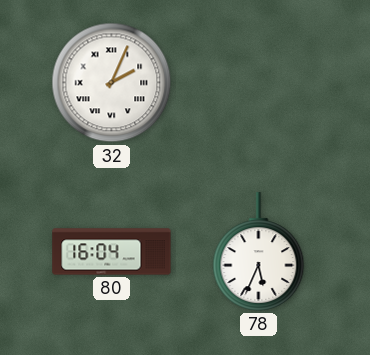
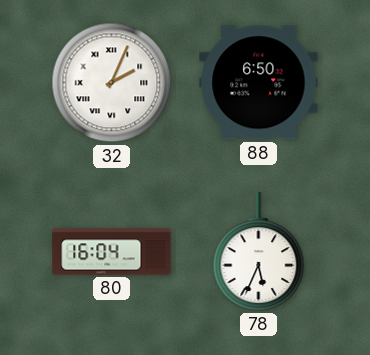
88: none -> 6:50 (259, 83)
